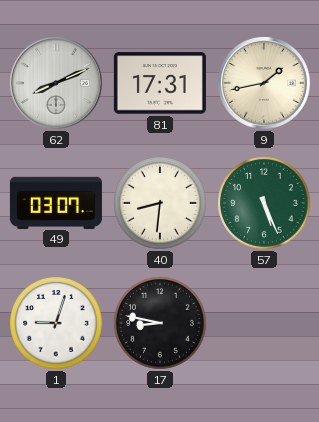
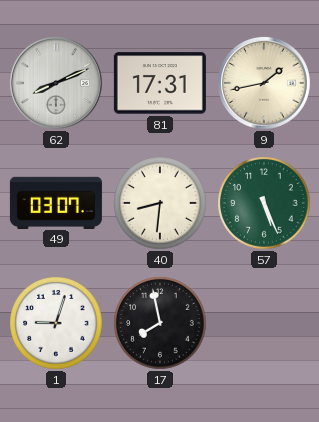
17: 8:47 -> 7:58 (160, 323)
